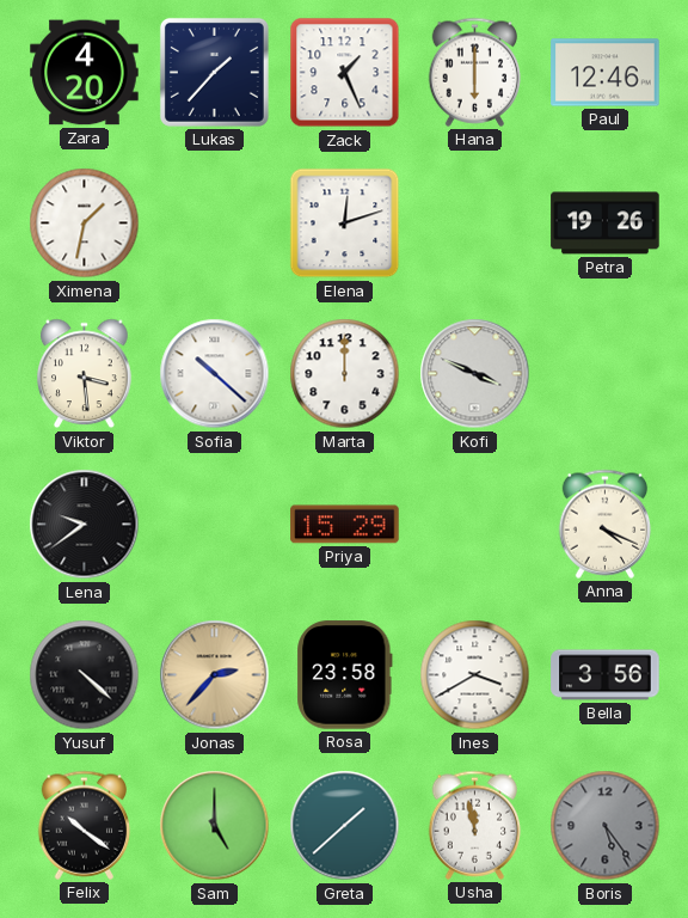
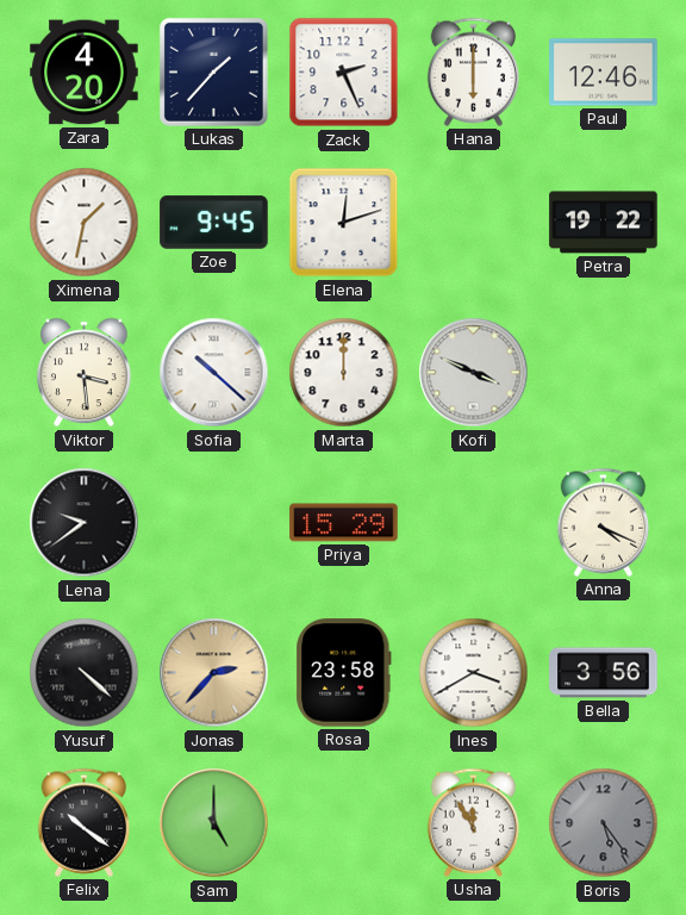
Zack: 1:26 -> 2:26 (344, 73)
Zoe: none -> 9:45 (214, 223)
Petra: 19:26 -> 19:22 (604, 223)
Greta: 1:38 -> none (345, 826)
Usha: 11:58 -> 11:55 (474, 822)
